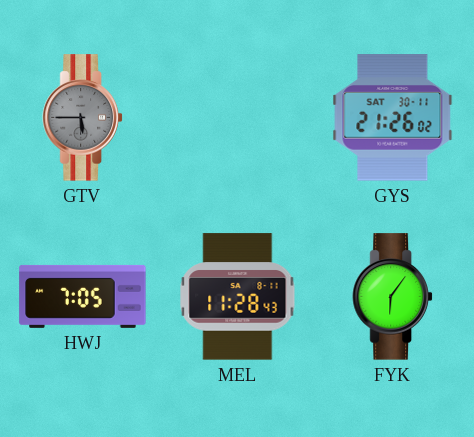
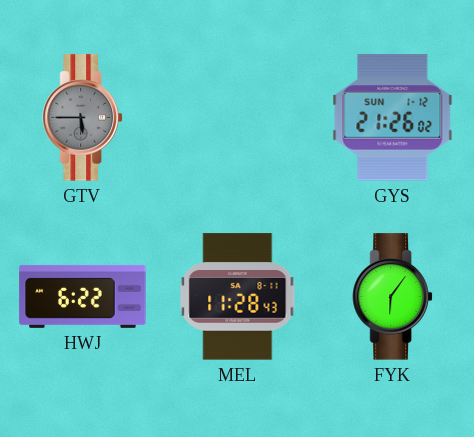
GYS date: SAT 30-11 -> SUN 1-12 (393, 118)
HWJ: 7:05 -> 6:22 (83, 296)
